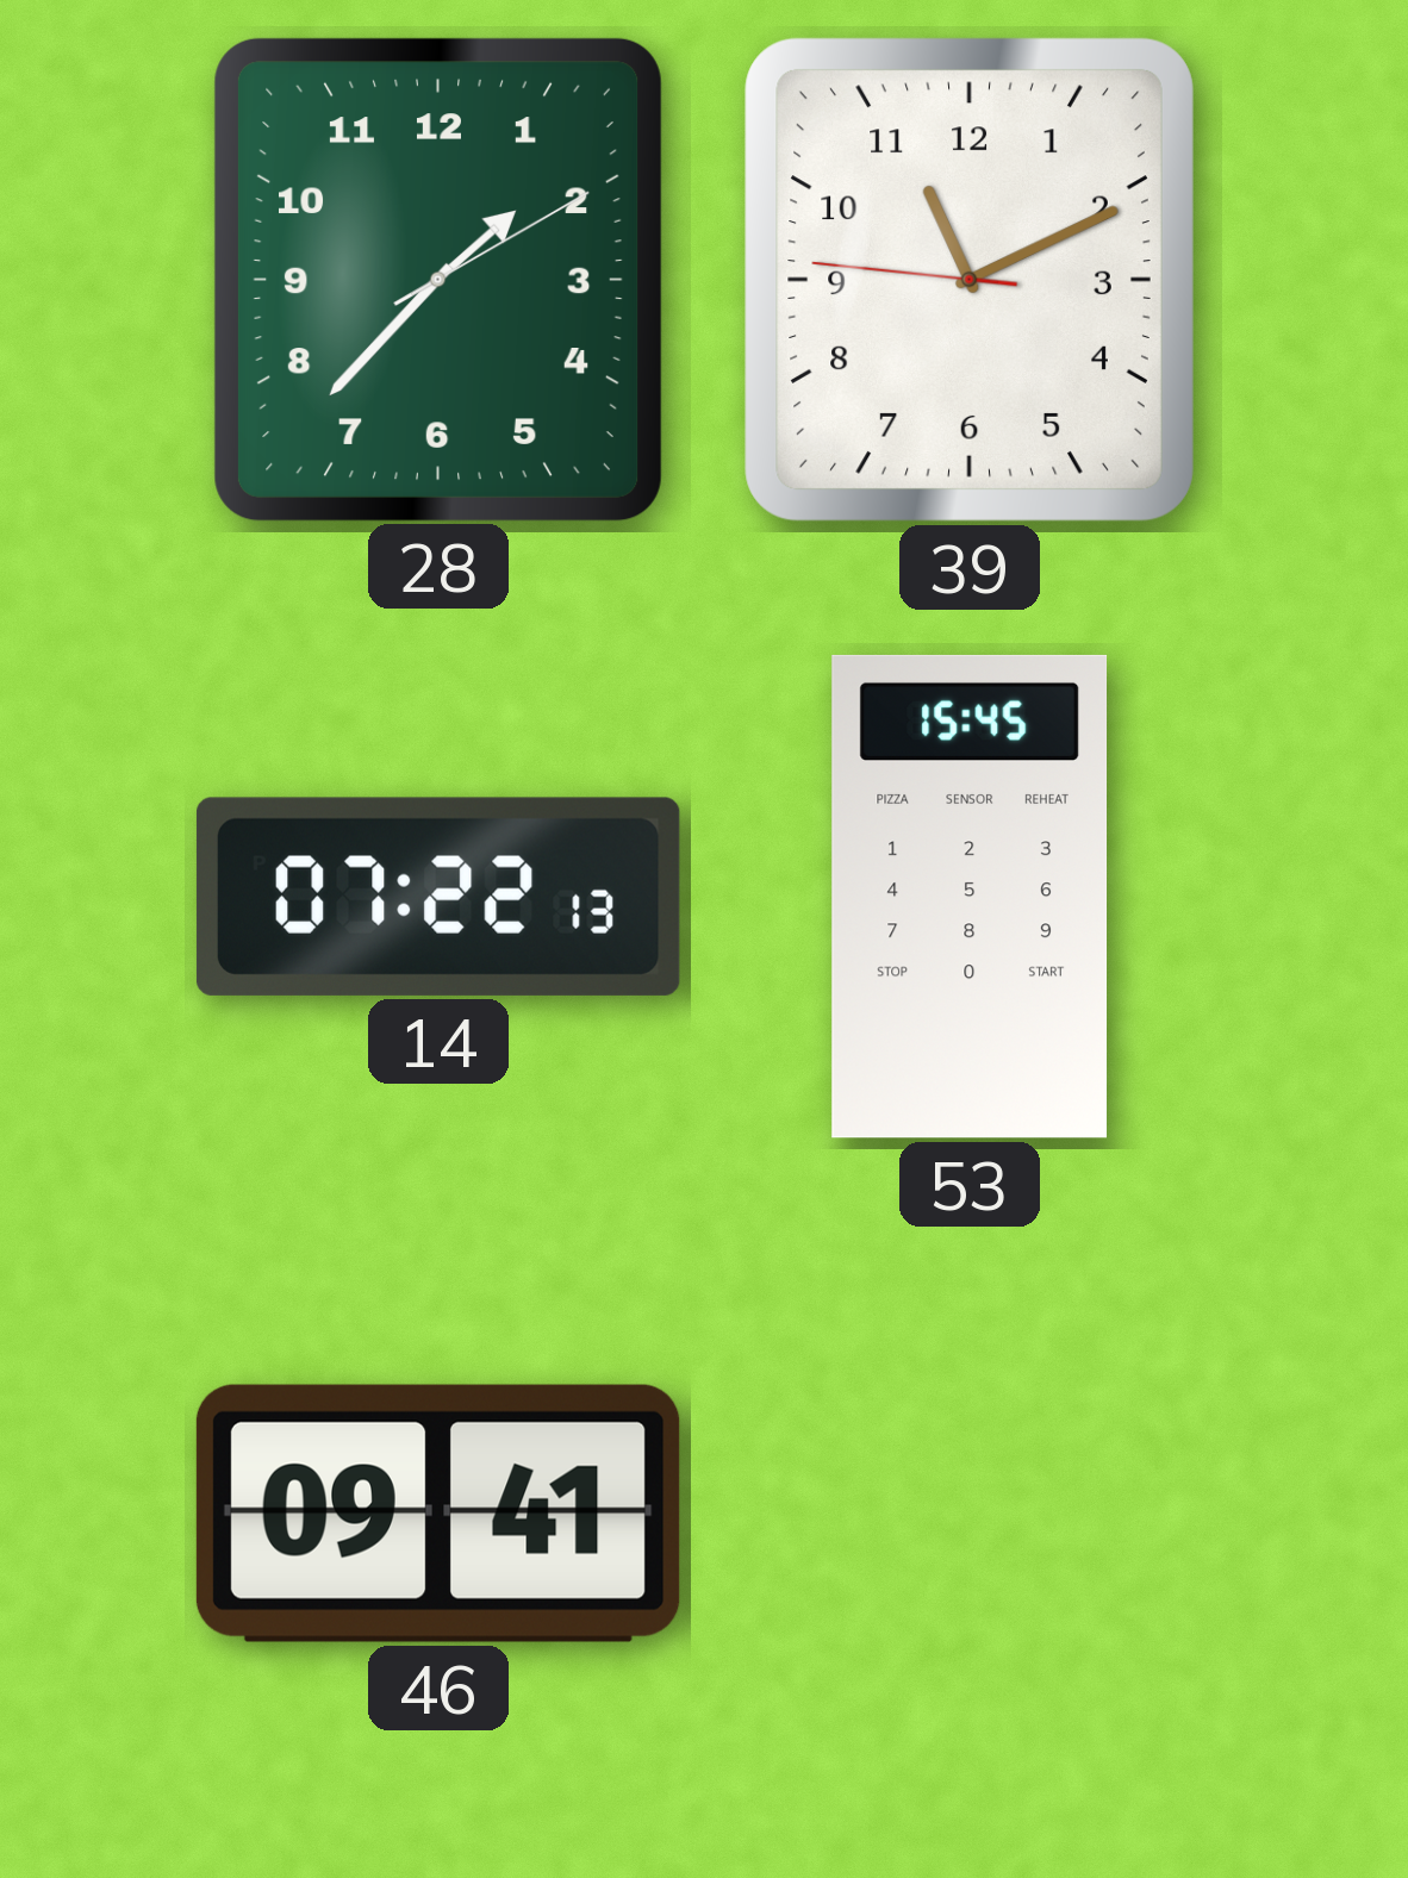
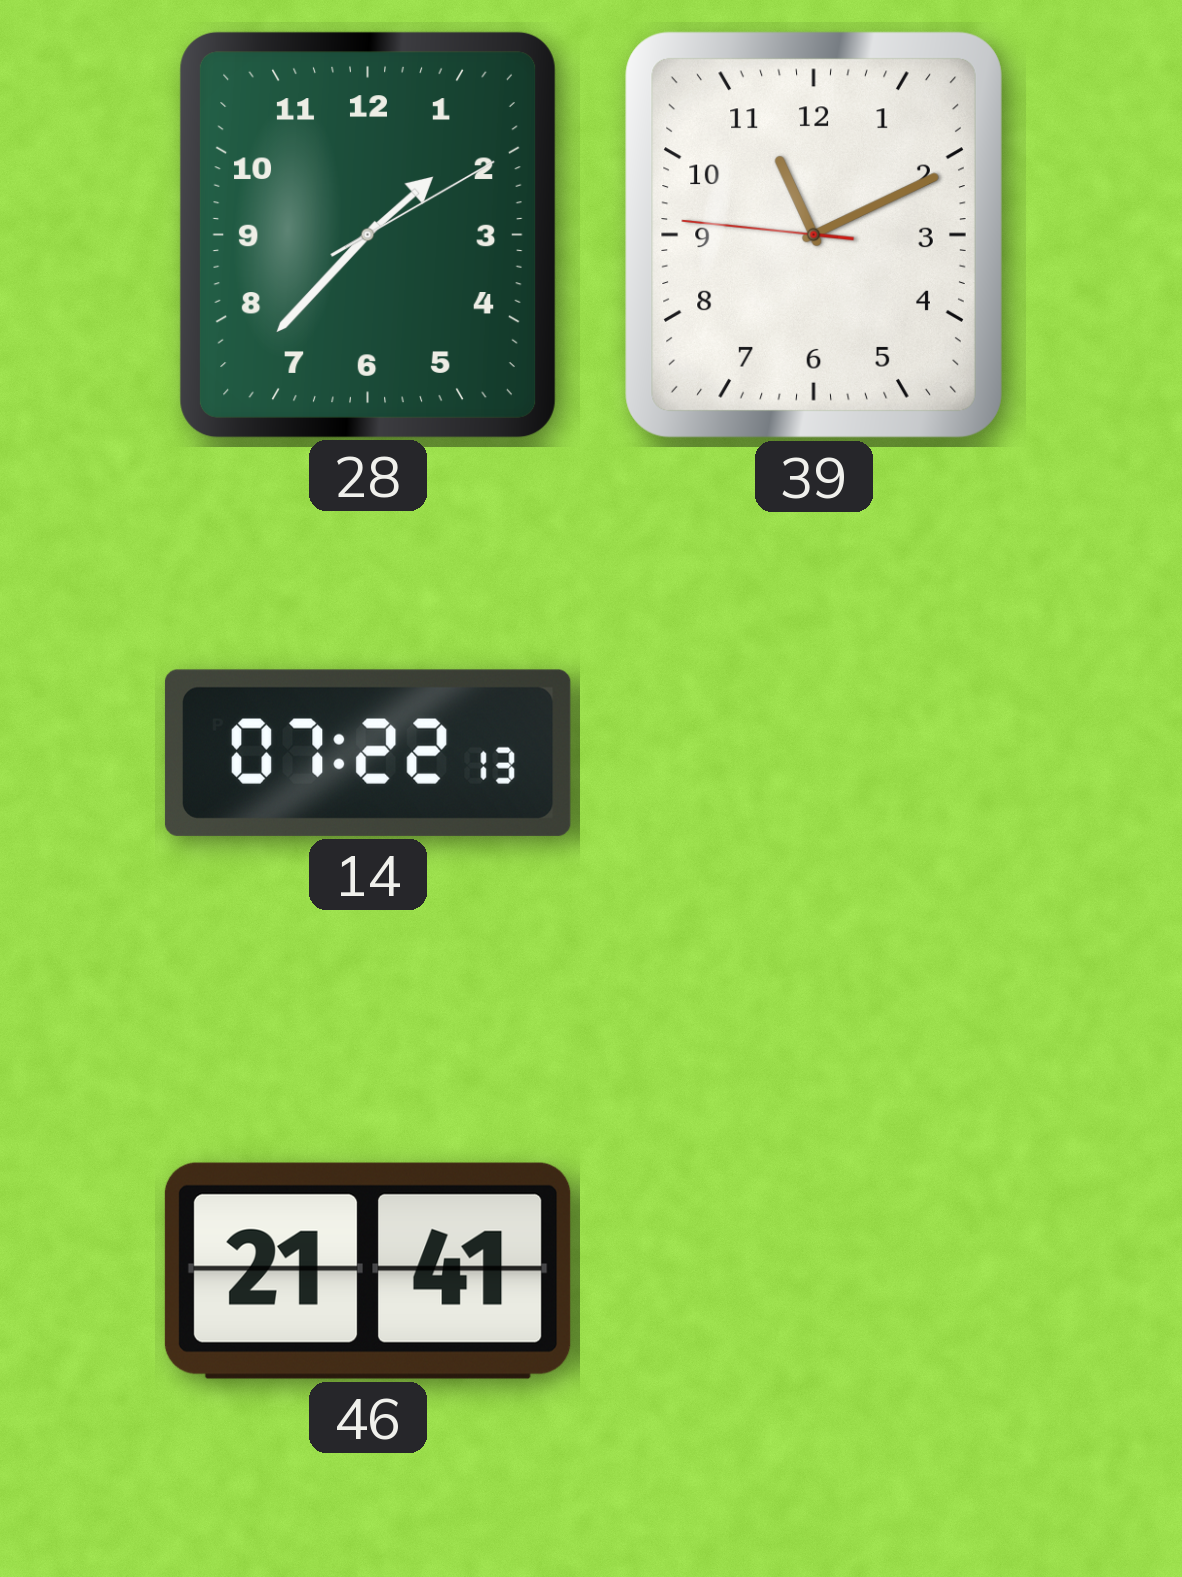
53: 15:45 -> none (970, 897)
46: 09:41 -> 21:41 (368, 1271)
